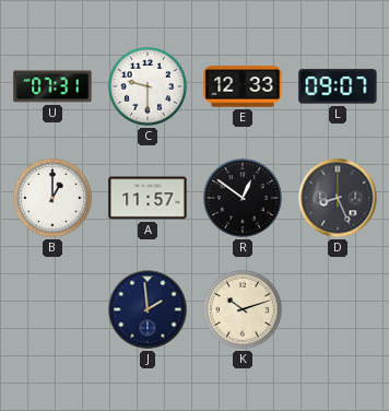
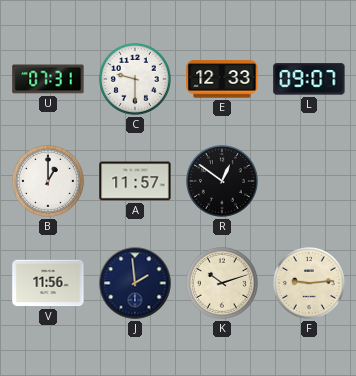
D: 8:26 -> none (338, 198)
V: none -> 11:56 (48, 283)
F: none -> 9:14 (310, 284)
